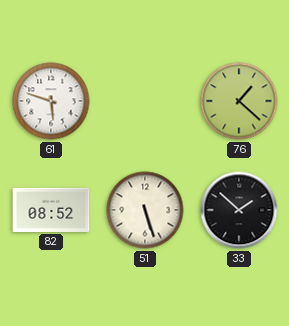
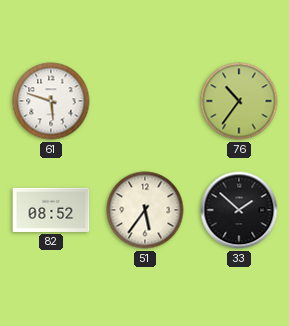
76: 1:22 -> 10:36 (239, 101)
51: 5:27 -> 5:36 (145, 210)
